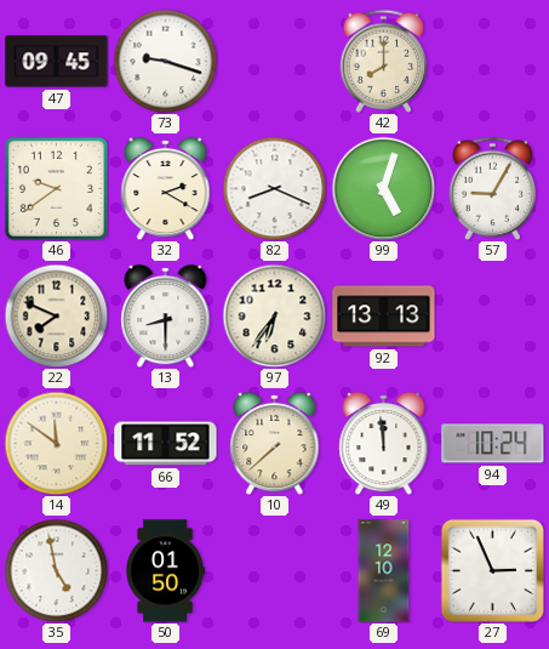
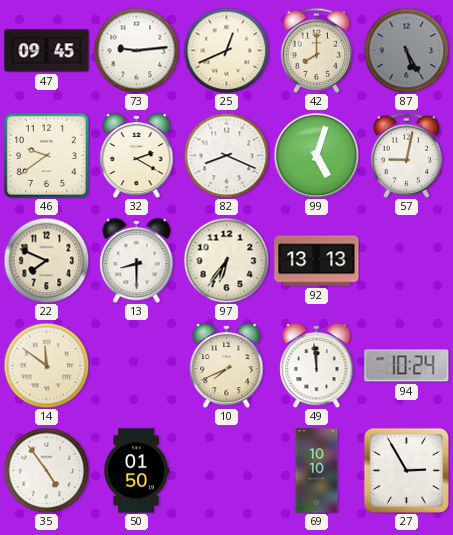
73: 9:18 -> 9:14 (136, 50)
25: none -> 12:41 (226, 50)
87: none -> 5:25 (406, 50)
57: 9:05 -> 9:02 (407, 155)
66: 11:52 -> none (166, 444)
10: 7:38 -> 7:41 (227, 365)
35: 4:58 -> 4:54 (46, 470)
69: 12:10 -> 10:10 (317, 471)
27: 2:56 -> 2:55 (406, 470)
